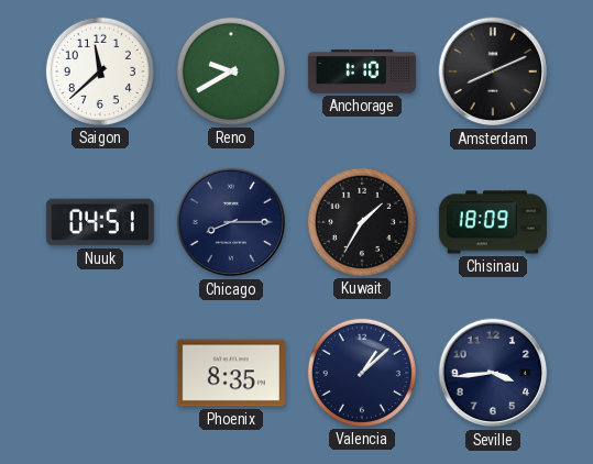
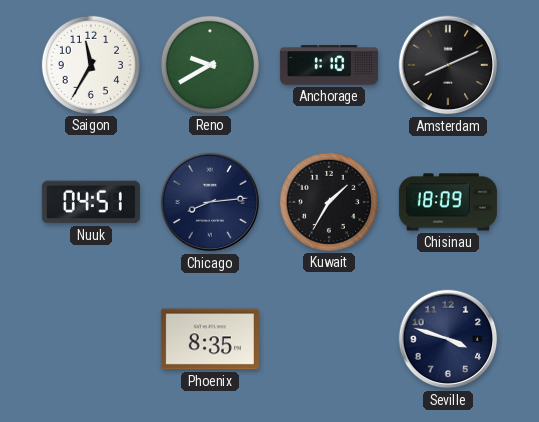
Saigon: 11:38 -> 11:35 (91, 65)
Chicago: 8:15 -> 8:14 (210, 202)
Valencia: 1:08 -> none (362, 373)
Seville: 3:44 -> 3:48 (448, 339)
